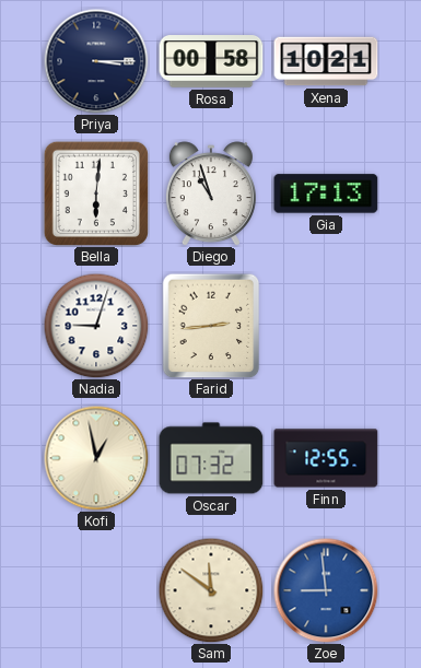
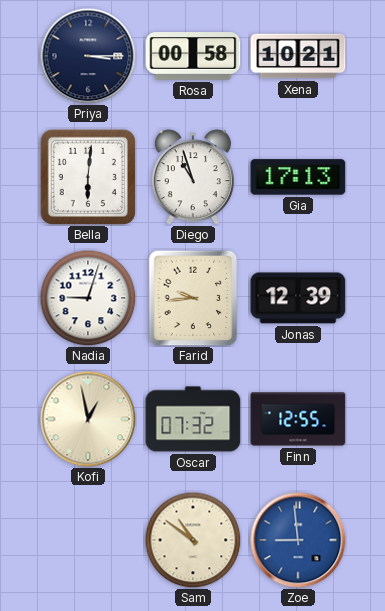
Farid: 2:44 -> 9:44 (193, 298)
Jonas: none -> 12:39 (298, 298)
Sam: 11:51 -> 10:51 (193, 540)
